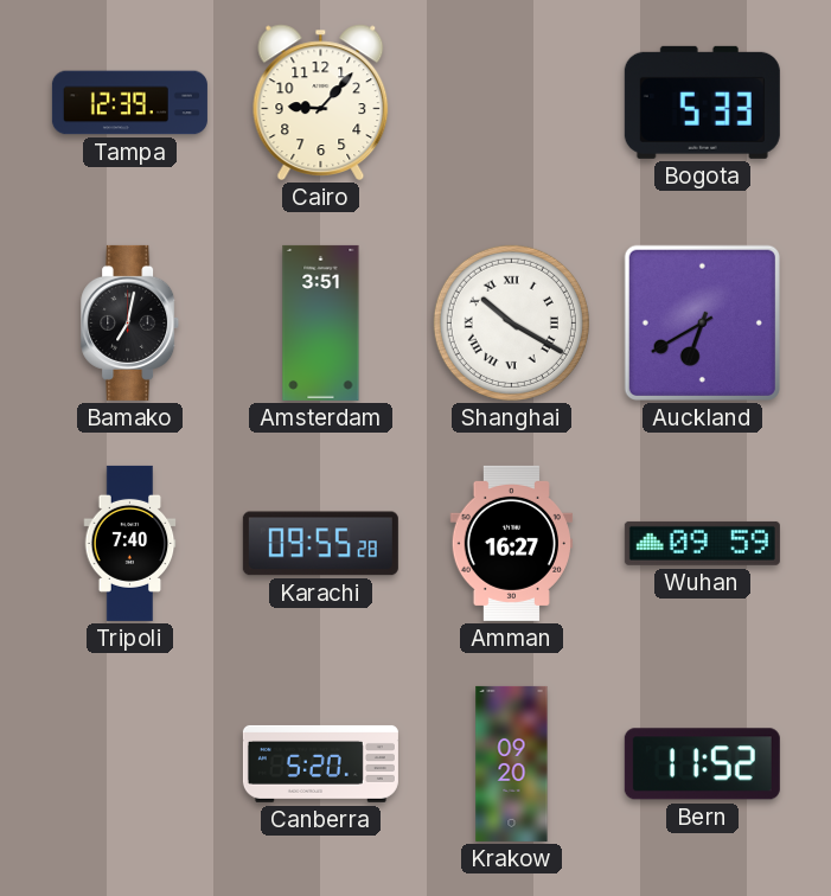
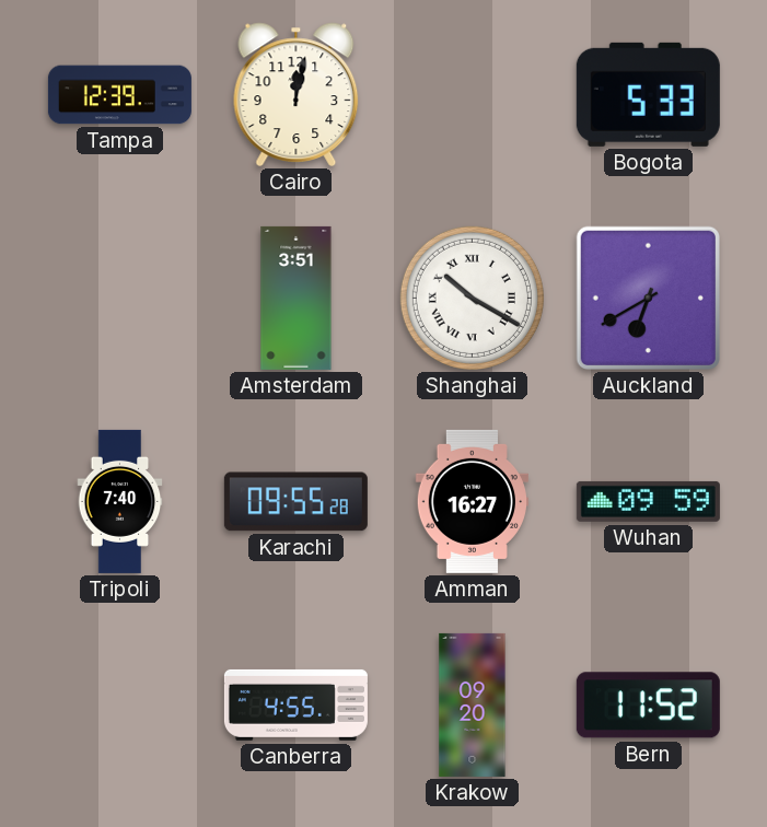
Cairo: 9:07 -> 12:02 (297, 94)
Bamako: 7:02 -> none (130, 322)
Canberra: 5:20 -> 4:55 (295, 704)
